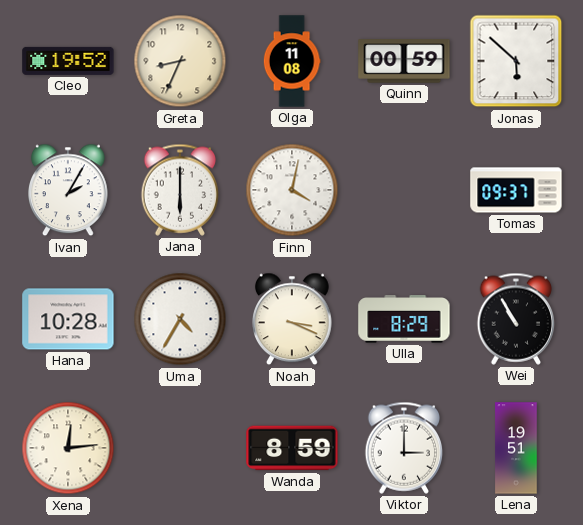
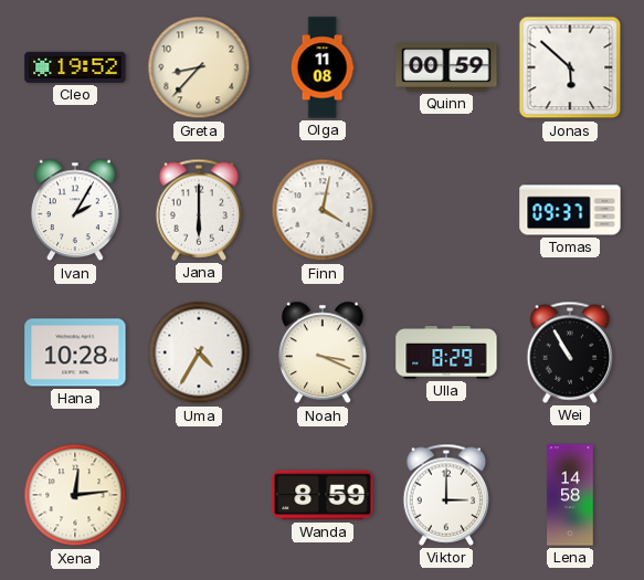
Greta: 8:34 -> 8:37 (199, 67)
Lena: 19:51 -> 14:58 (570, 495)
